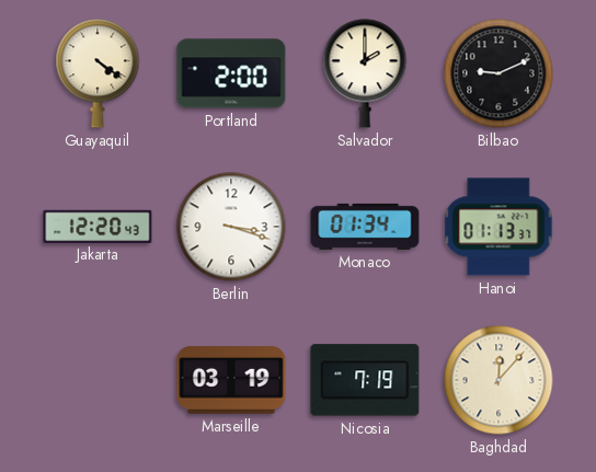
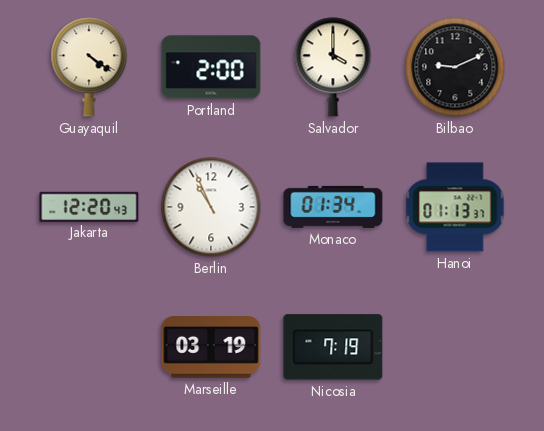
Salvador: 2:00 -> 4:00 (333, 67)
Berlin: 3:18 -> 10:56 (211, 207)
Baghdad: 12:07 -> none (498, 380)
